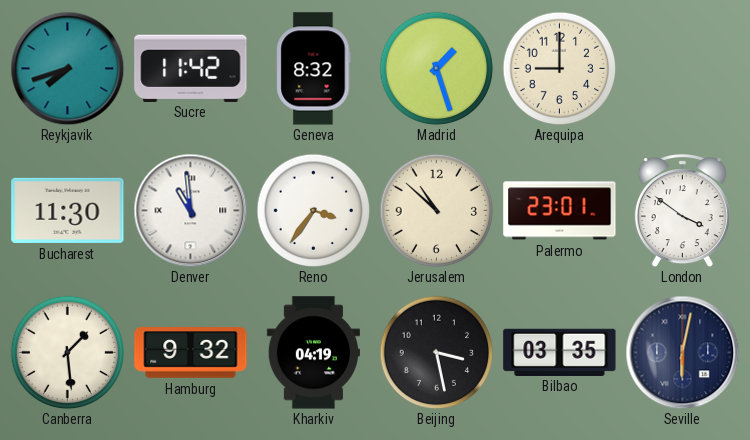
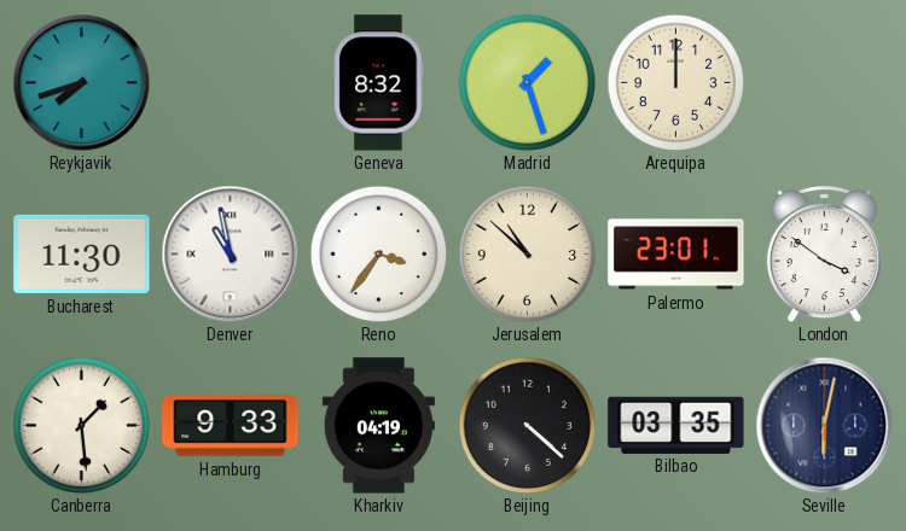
Sucre: 11:42 -> none (191, 68)
Arequipa: 9:00 -> 12:00 (675, 82)
Denver: 10:59 -> 10:58 (230, 253)
Hamburg: 9:32 -> 9:33 (231, 426)
Beijing: 3:28 -> 4:22 (527, 425)
